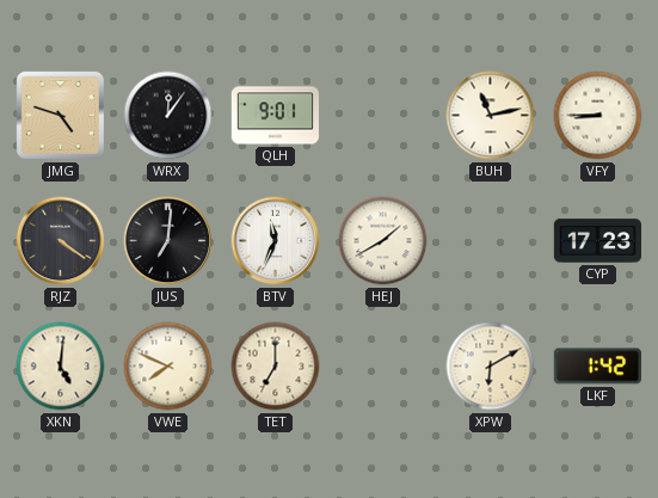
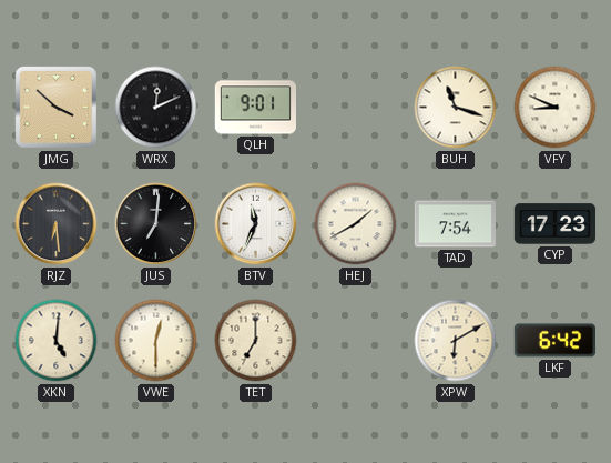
JMG: 4:48 -> 3:52 (55, 107)
WRX: 12:06 -> 12:11 (156, 108)
BUH: 11:13 -> 11:18 (456, 108)
VFY: 8:45 -> 8:49 (556, 108)
RJZ: 4:21 -> 6:29 (57, 224)
TAD: none -> 7:54 (455, 224)
VWE: 7:49 -> 12:30 (156, 341)
LKF: 1:42 -> 6:42 (554, 341)
